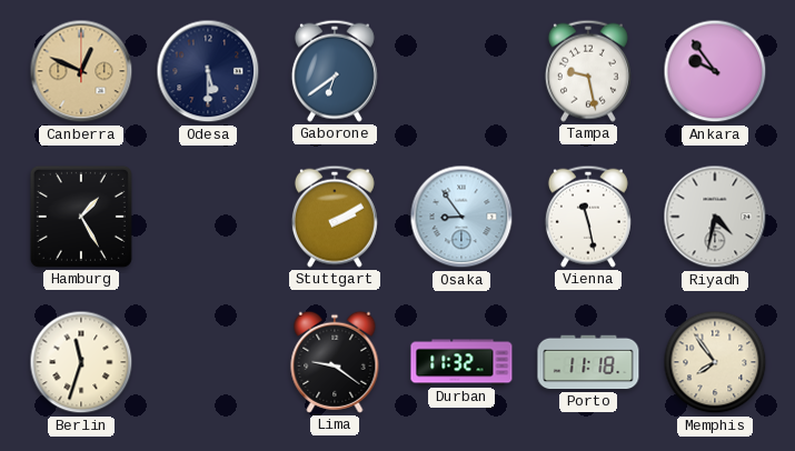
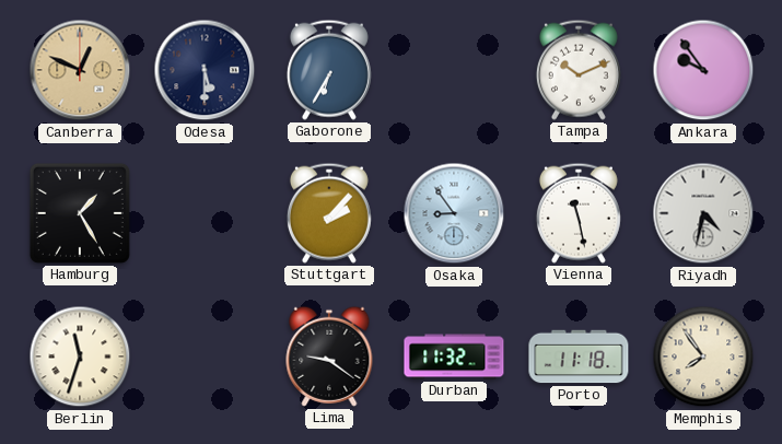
Gaborone: 6:39 -> 6:35 (329, 70)
Tampa: 9:28 -> 10:11 (579, 70)
Stuttgart: 2:10 -> 2:07 (329, 213)
